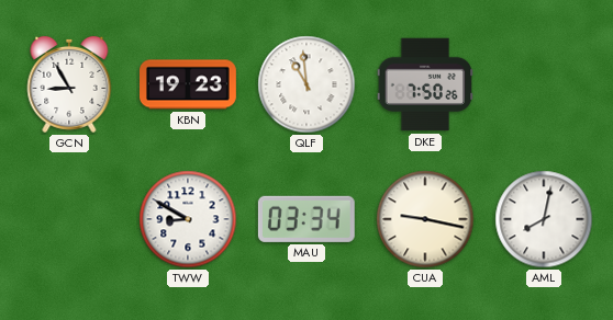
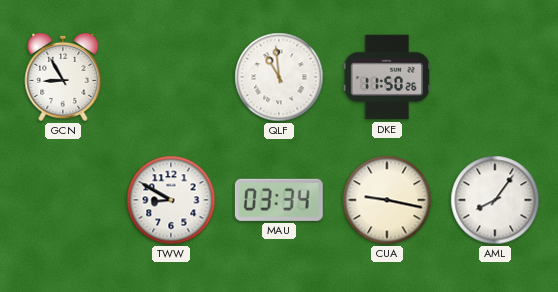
KBN: 19:23 -> none (189, 84)
DKE: 7:50 -> 11:50 (387, 77)
AML: 8:02 -> 8:06 (495, 200)
